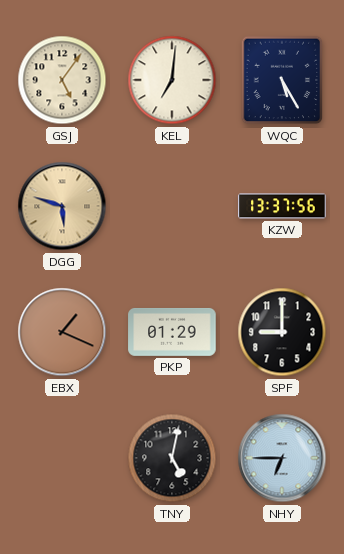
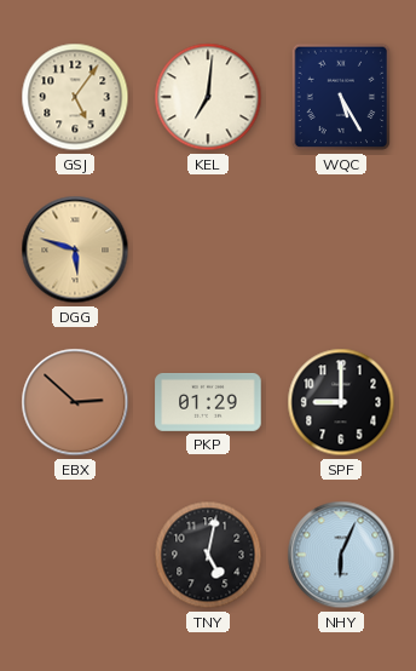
KZW: 13:37 -> none (282, 206)
EBX: 1:19 -> 2:52 (75, 402)
NHY: 6:45 -> 6:04 (341, 555)
